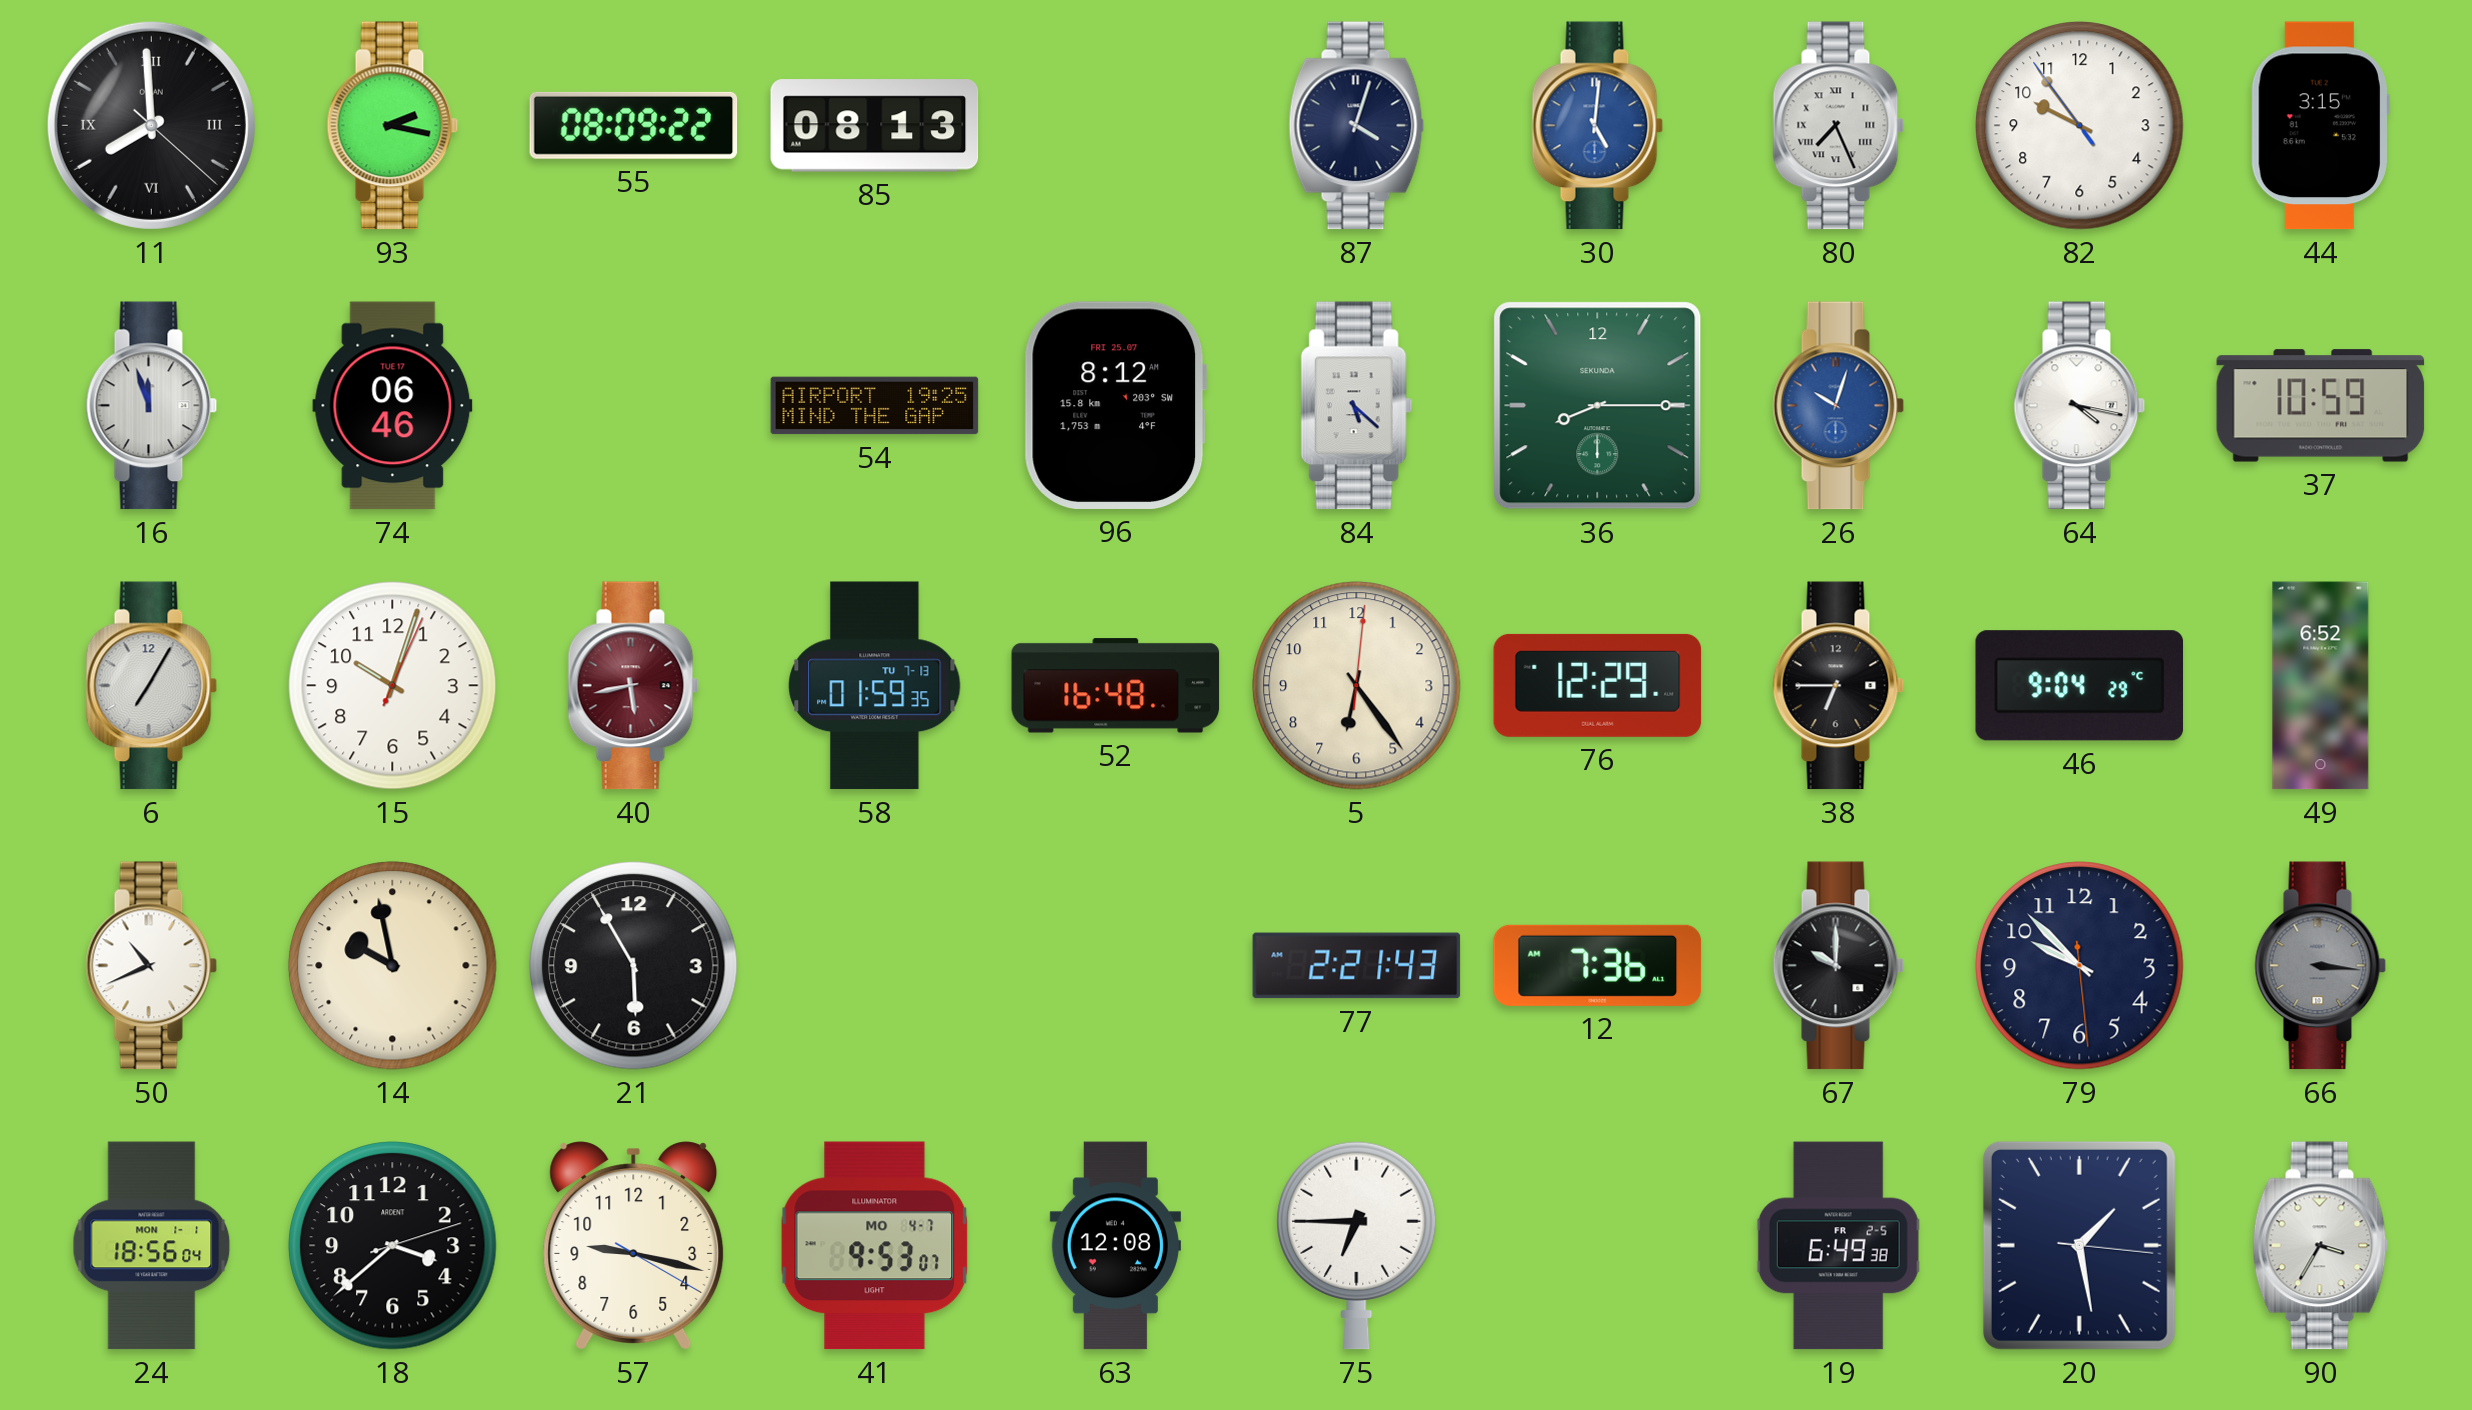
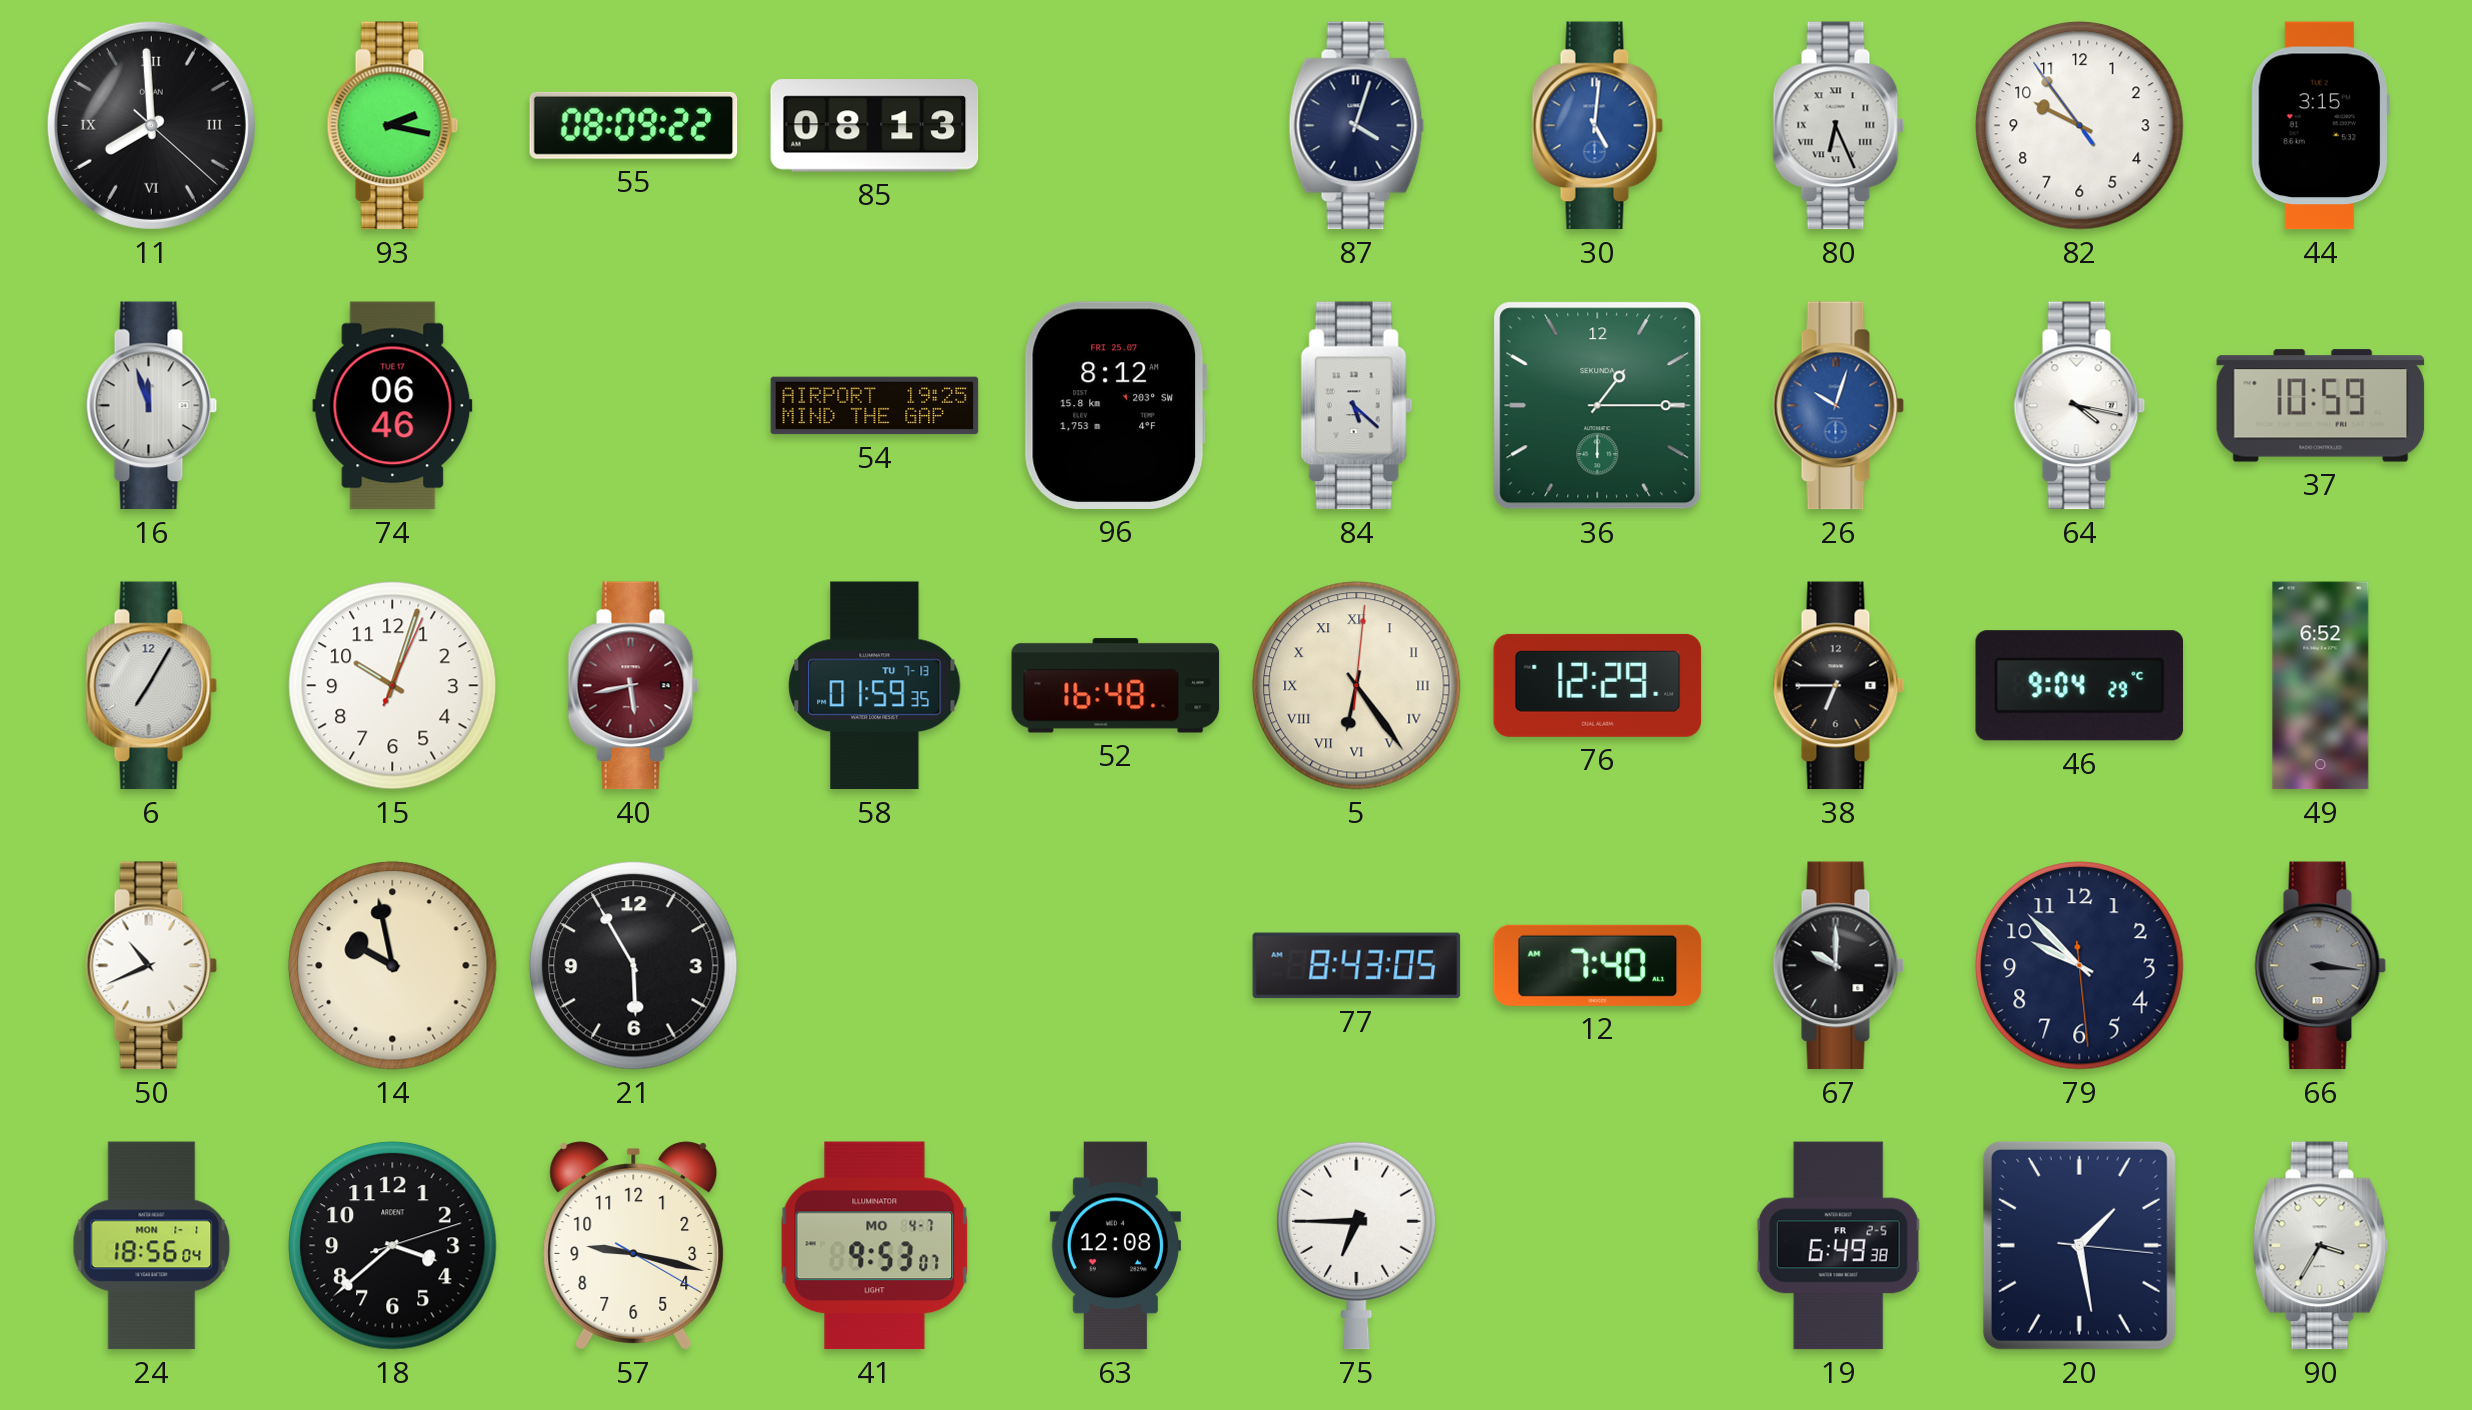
80: 7:26 -> 6:26 (1839, 126)
36: 8:15 -> 1:15 (1598, 406)
5 numerals: Arabic -> Roman (1357, 686)
77: 2:21 -> 8:43 (1357, 966)
12: 7:36 -> 7:40 (1598, 965)
